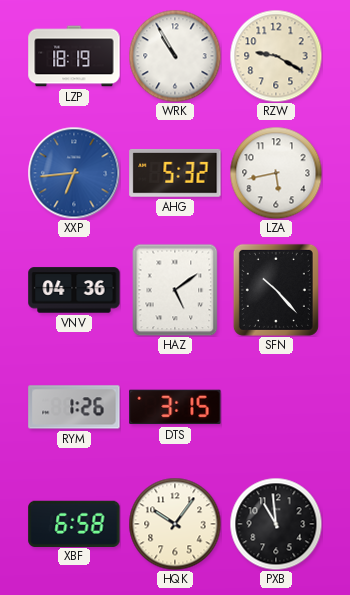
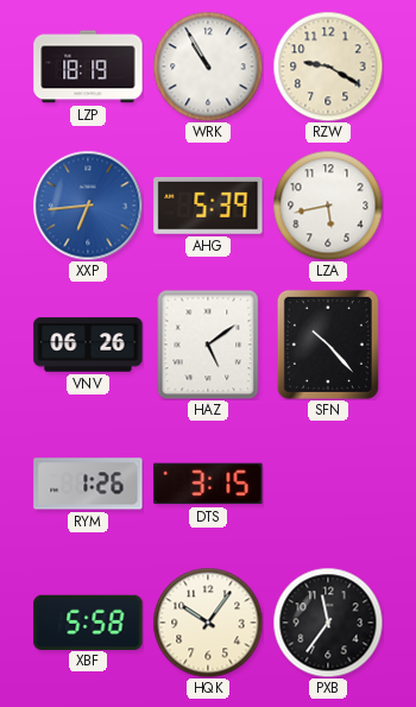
AHG: 5:32 -> 5:39 (208, 206)
VNV: 04:36 -> 06:26 (88, 345)
XBF: 6:58 -> 5:58 (88, 621)
PXB: 10:59 -> 11:36 (328, 623)
